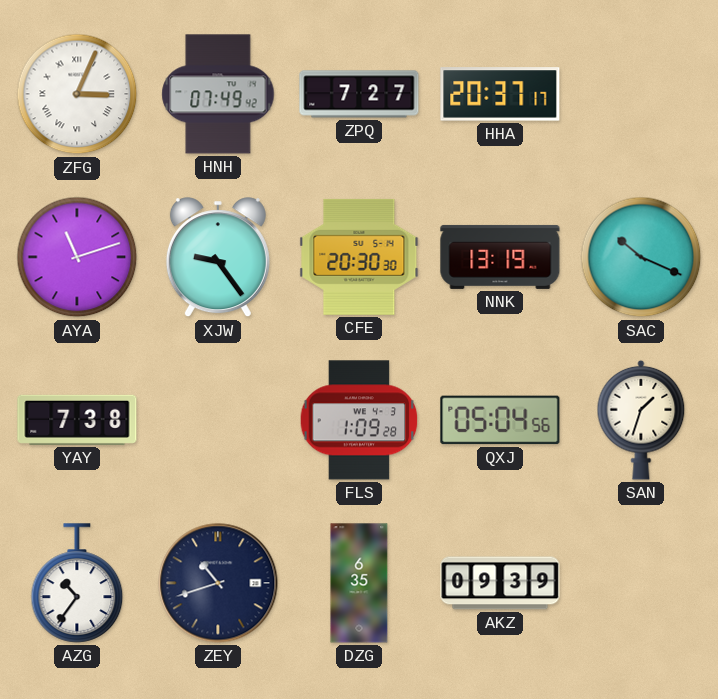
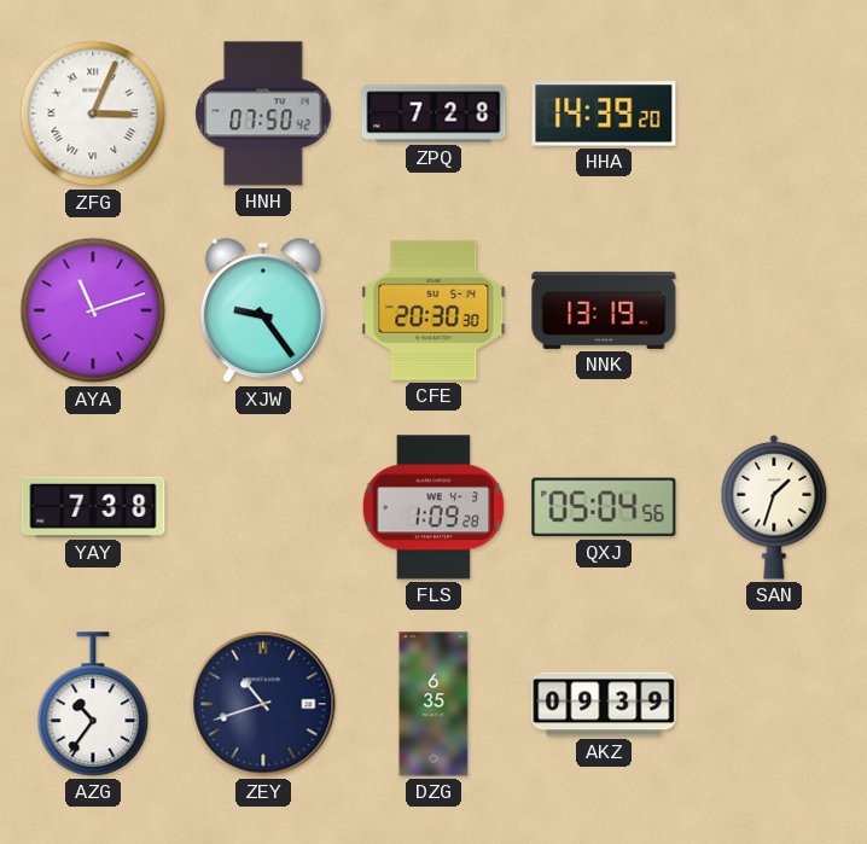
HNH: 07:49 -> 07:50 (263, 113)
ZPQ: 7:27 -> 7:28 (433, 113)
HHA: 20:37 -> 14:39 (604, 113)
SAC: 10:19 -> none (641, 257)
